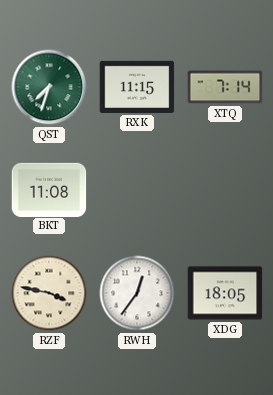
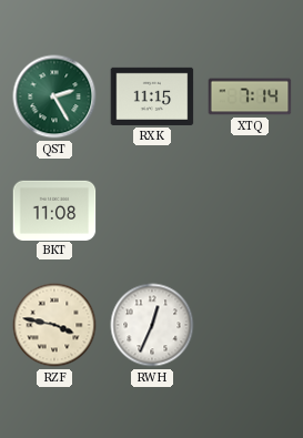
QST: 7:33 -> 2:25 (54, 96)
RWH: 12:36 -> 12:34 (152, 325)
XDG: 18:05 -> none (225, 293)
